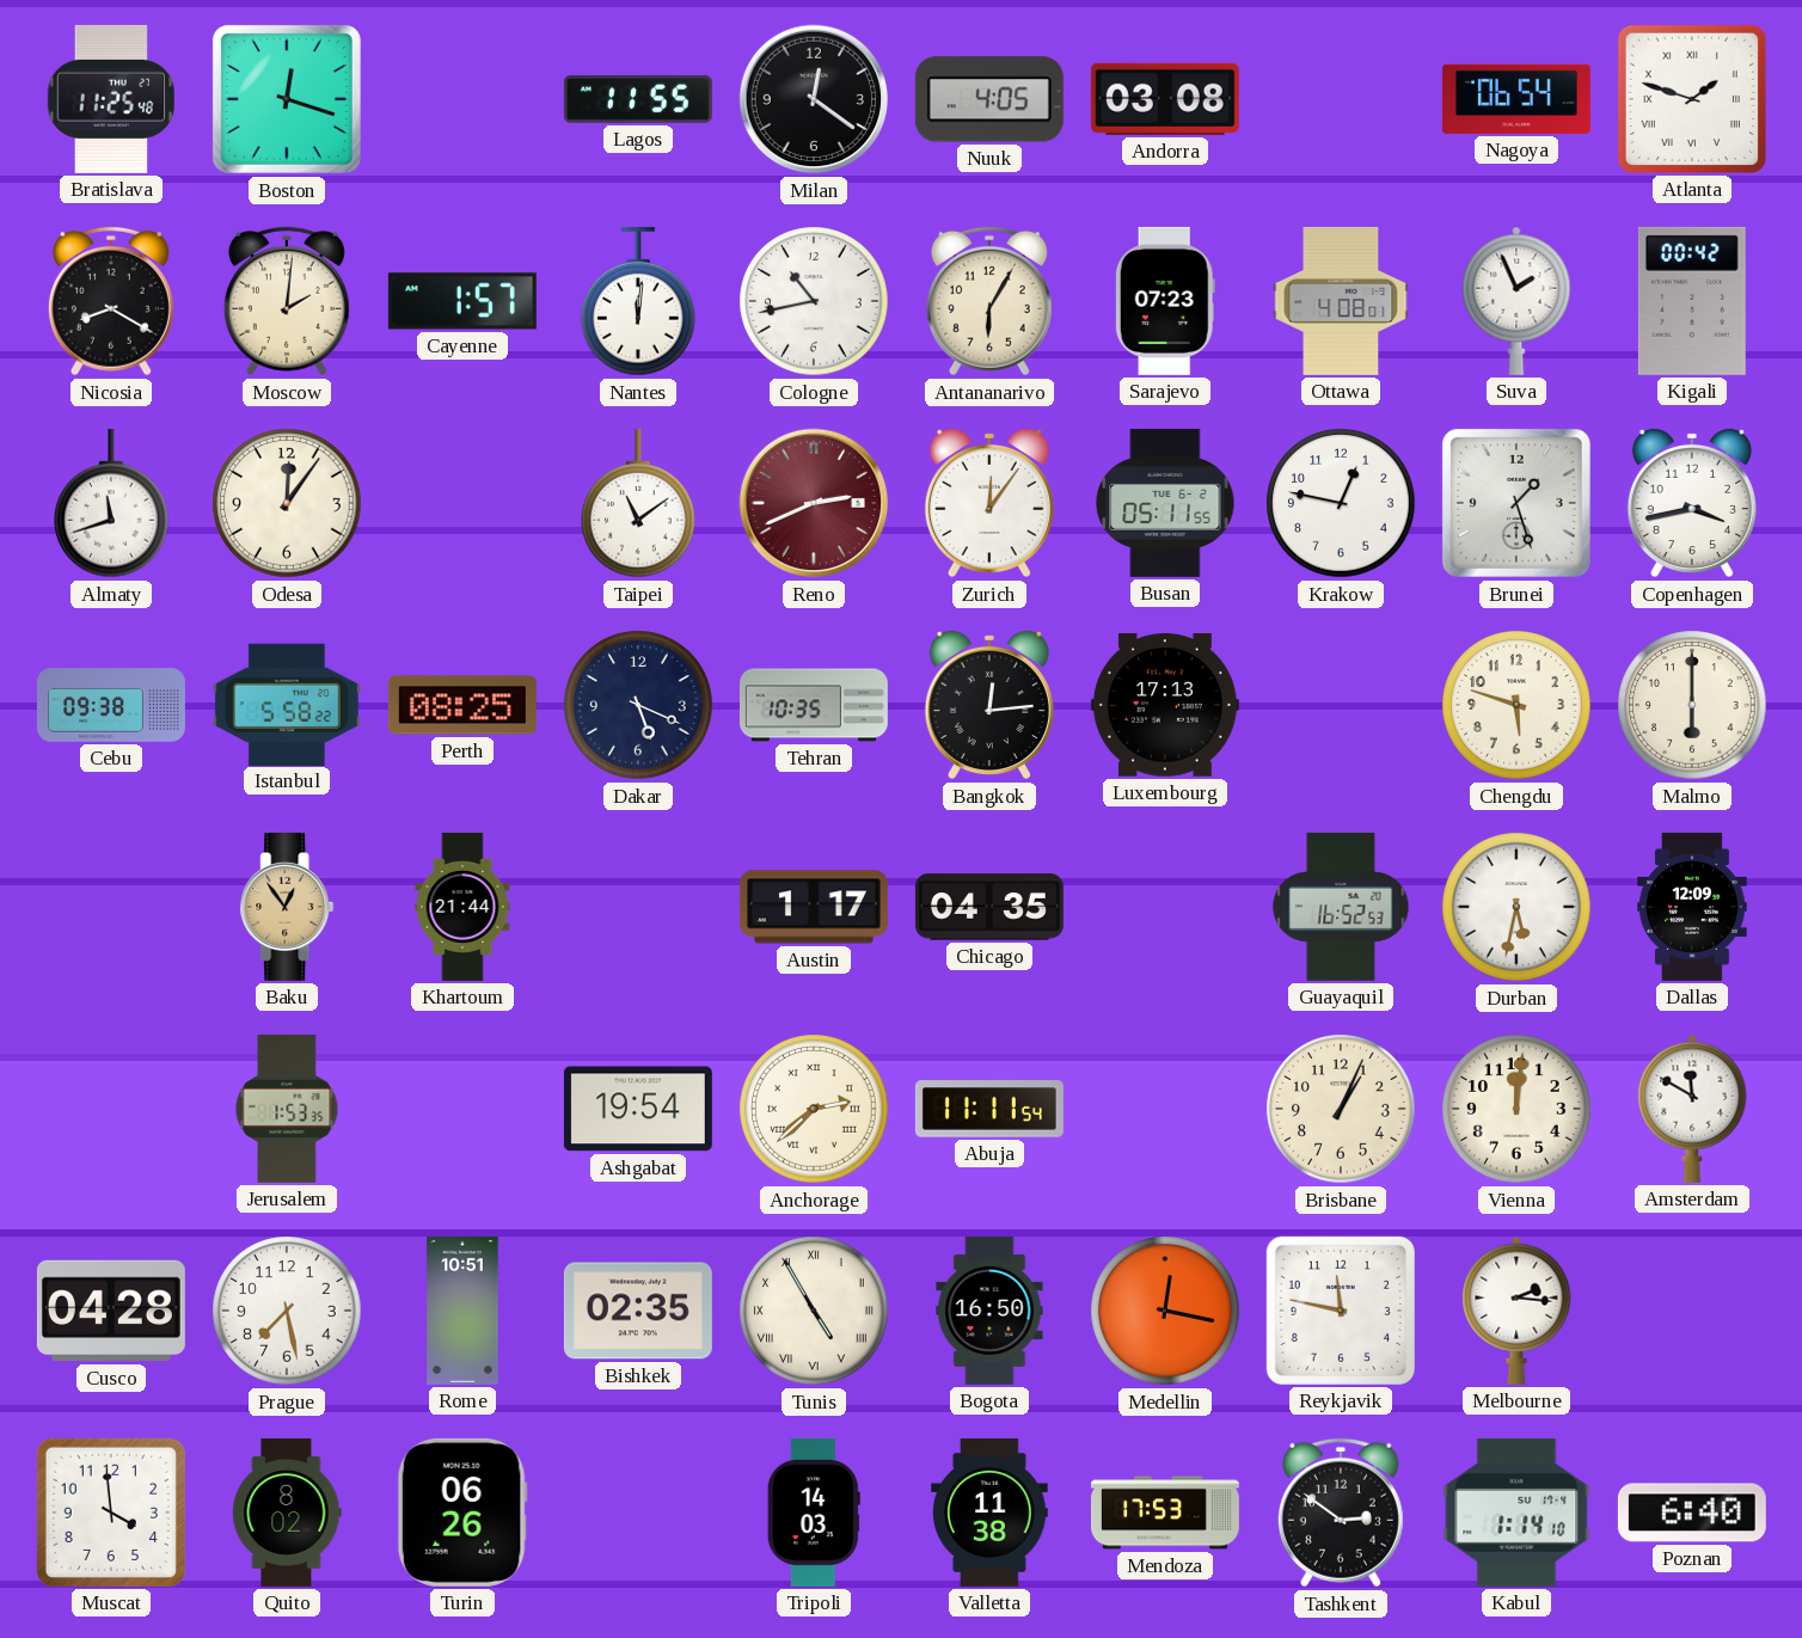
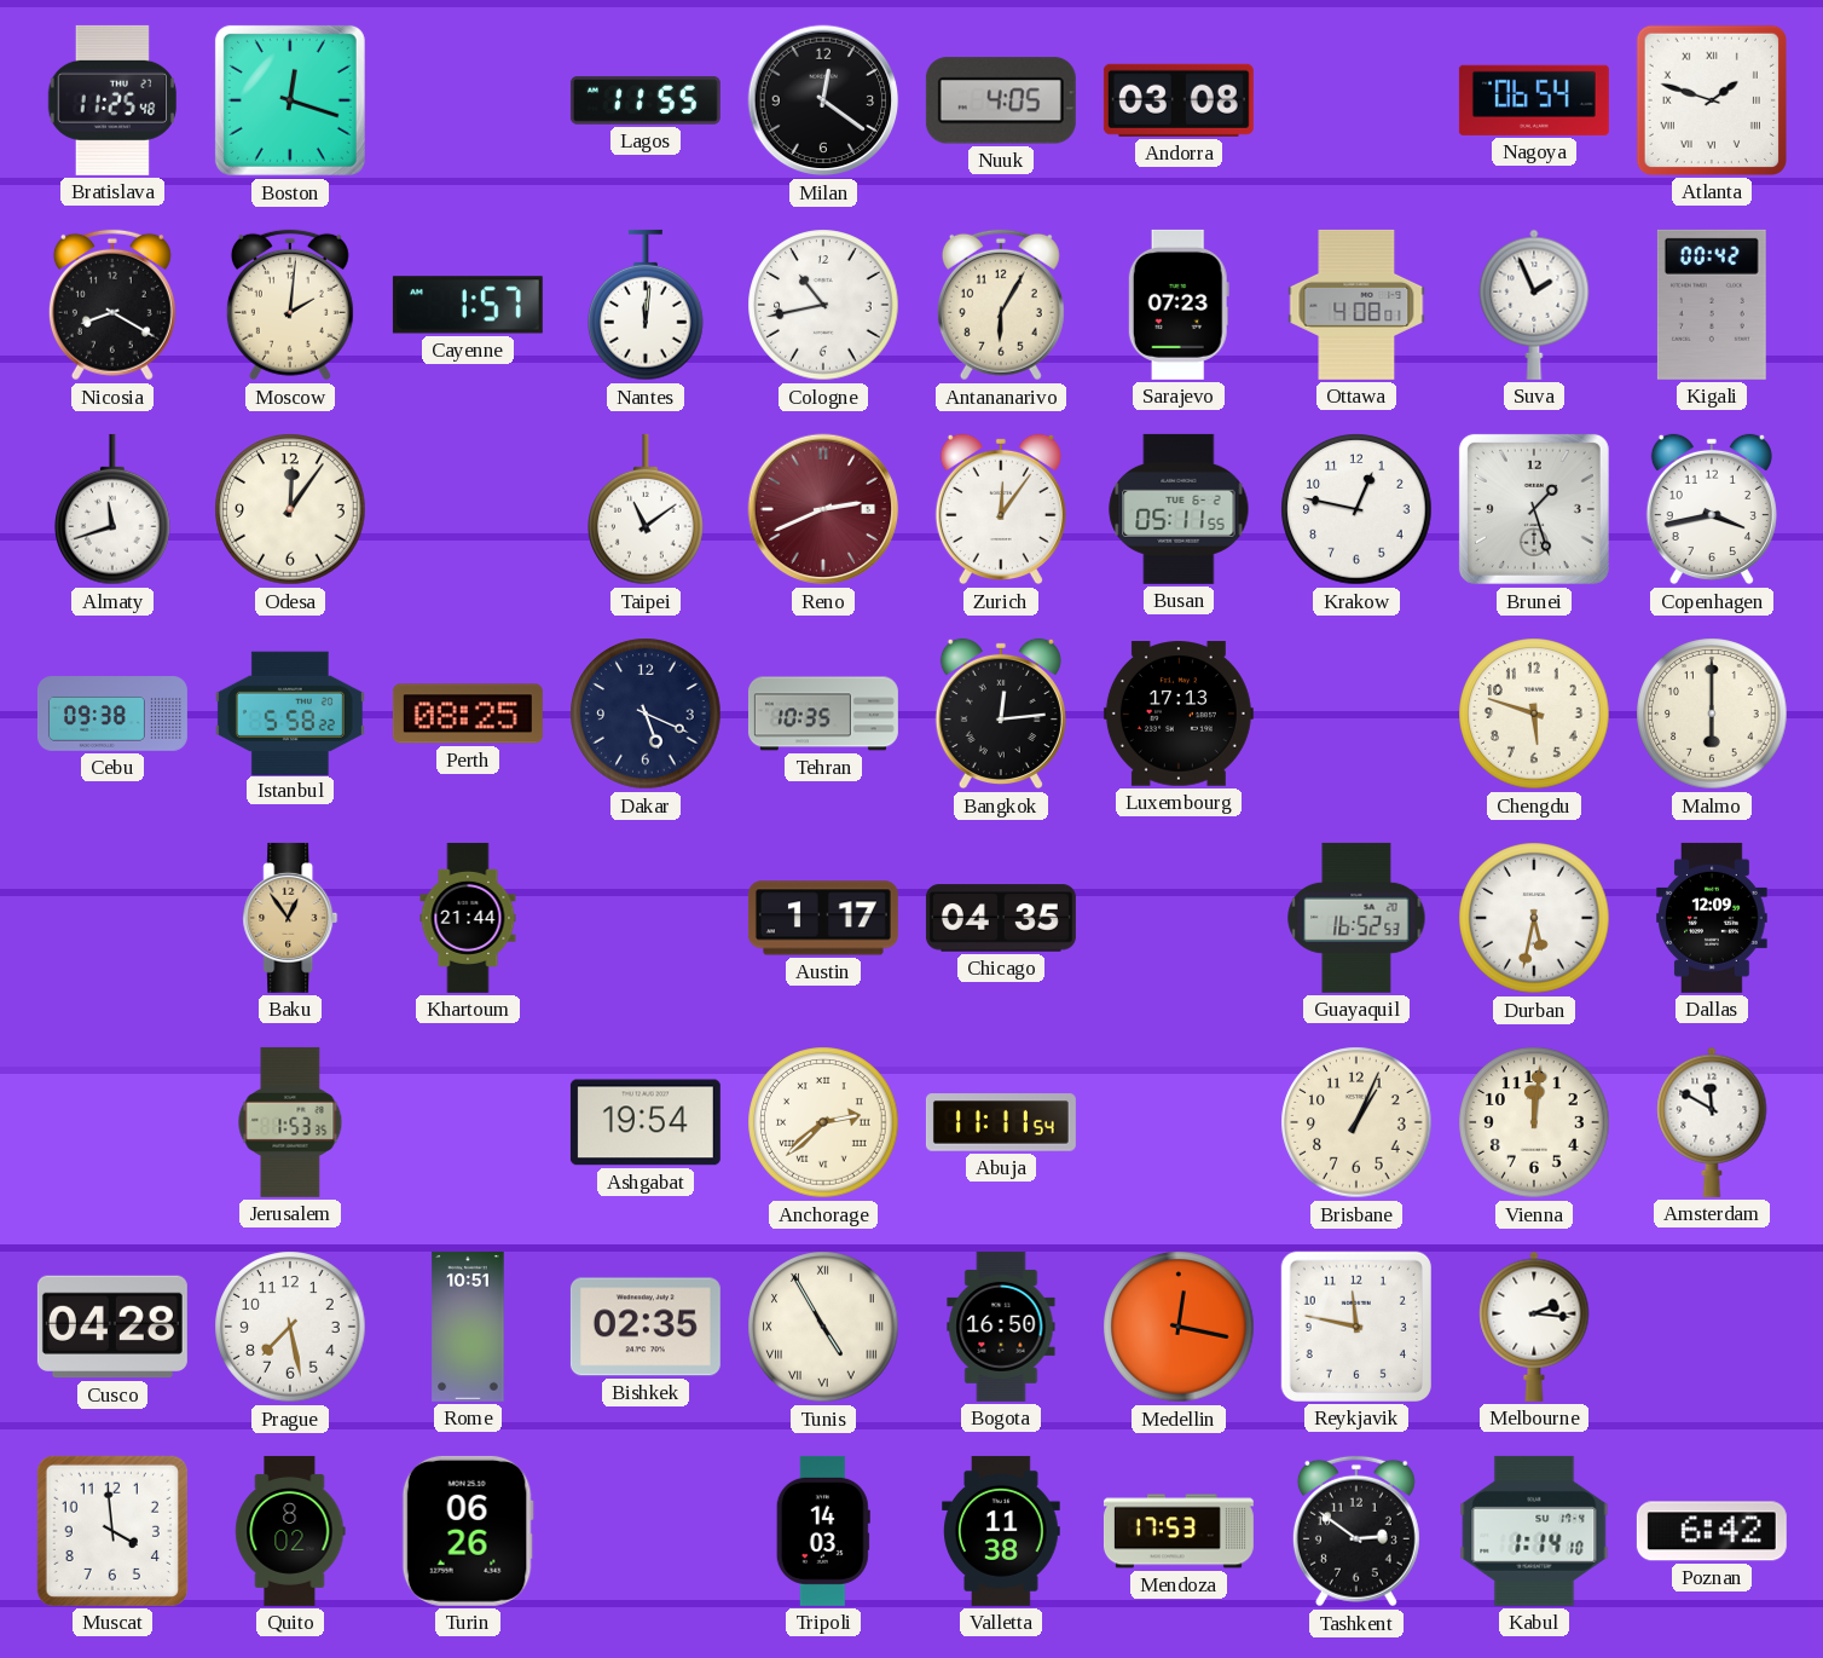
Poznan: 6:40 -> 6:42 (1712, 1531)
